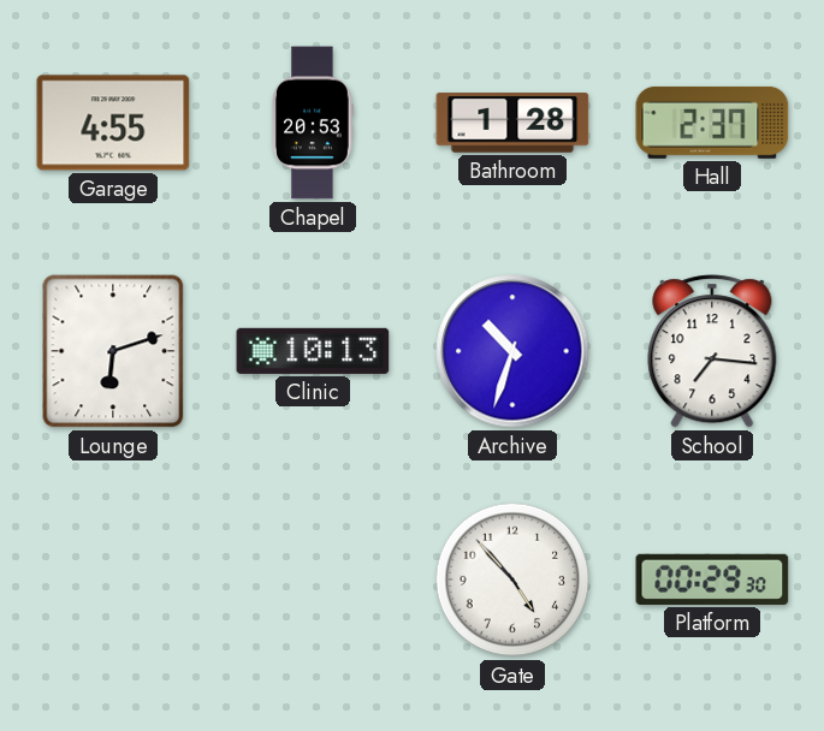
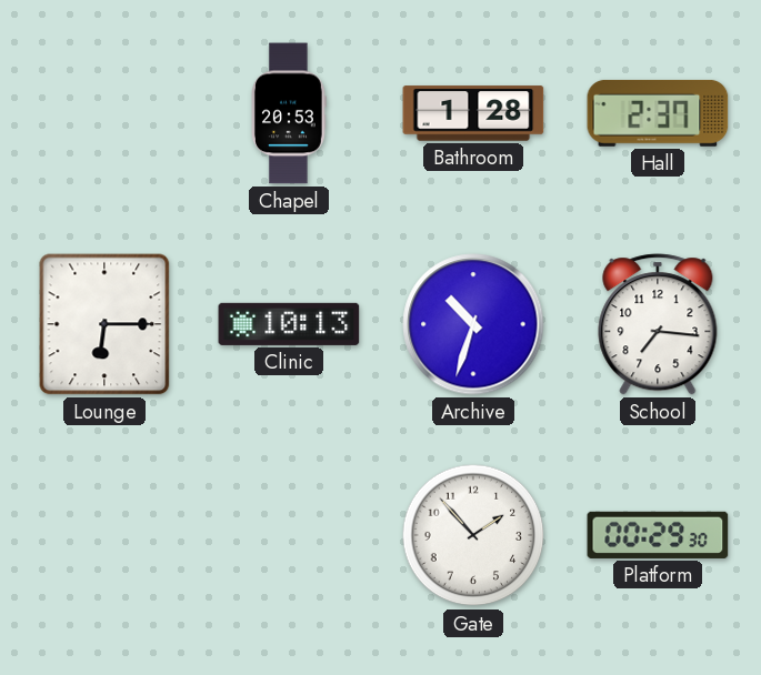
Garage: 4:55 -> none (113, 123)
Lounge: 6:12 -> 6:15 (104, 324)
Gate: 4:53 -> 1:53 (473, 535)
